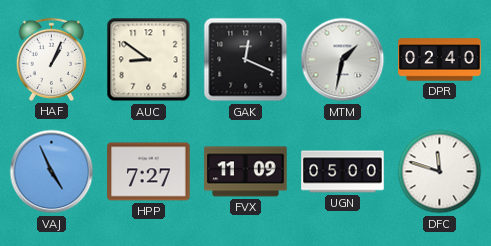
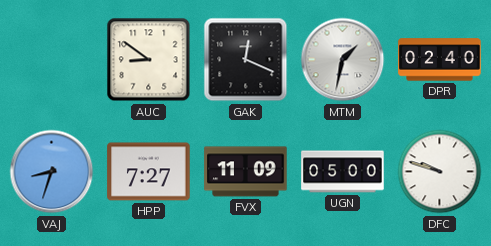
HAF: 1:04 -> none (51, 59)
VAJ: 4:56 -> 8:33 (52, 172)
DFC: 11:48 -> 9:48 (440, 172)
